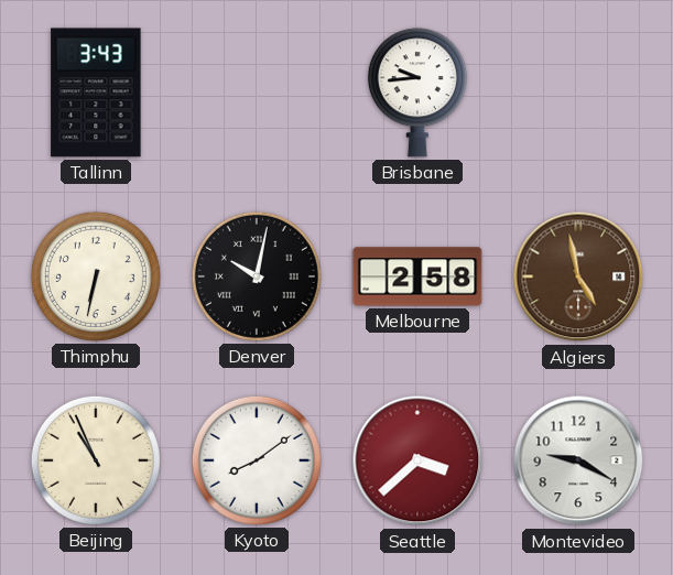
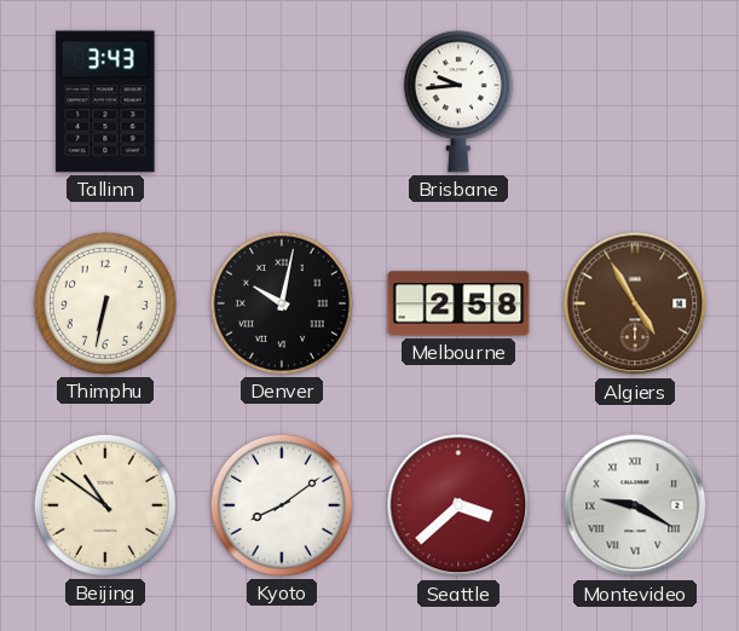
Algiers: 4:58 -> 4:55 (635, 303)
Beijing: 10:56 -> 10:51 (105, 505)
Montevideo numerals: Arabic -> Roman (635, 505)
